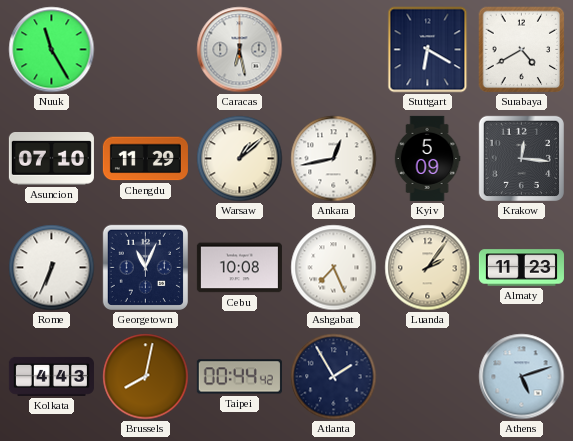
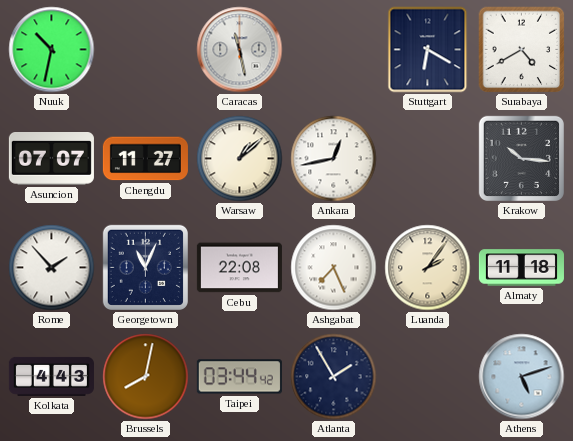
Nuuk: 11:25 -> 10:32 (52, 50)
Caracas: 6:28 -> 11:28 (240, 50)
Asuncion: 07:10 -> 07:07 (51, 159)
Chengdu: 11:29 -> 11:27 (145, 159)
Kyiv: 5:09 -> none (427, 158)
Krakow: 12:16 -> 10:16 (521, 158)
Rome: 6:34 -> 1:53 (52, 268)
Cebu: 10:08 -> 22:08 (239, 268)
Almaty: 11:23 -> 11:18 (521, 268)
Taipei: 00:44 -> 03:44 (239, 377)
